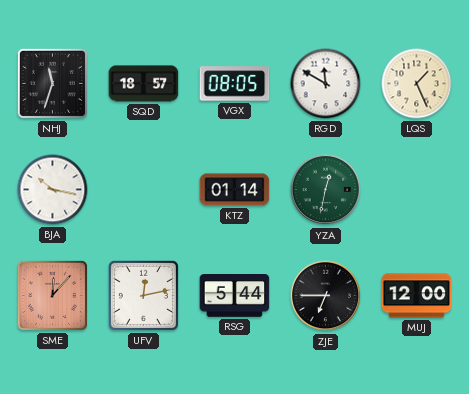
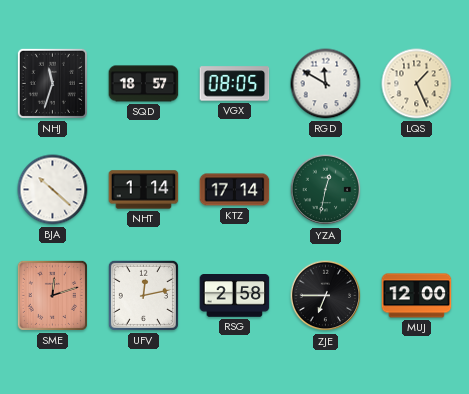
BJA: 10:17 -> 10:22 (53, 190)
NHT: none -> 1:14 (144, 190)
KTZ: 01:14 -> 17:14 (235, 190)
SME: 12:07 -> 12:12 (52, 295)
RSG: 5:44 -> 2:58 (235, 296)
